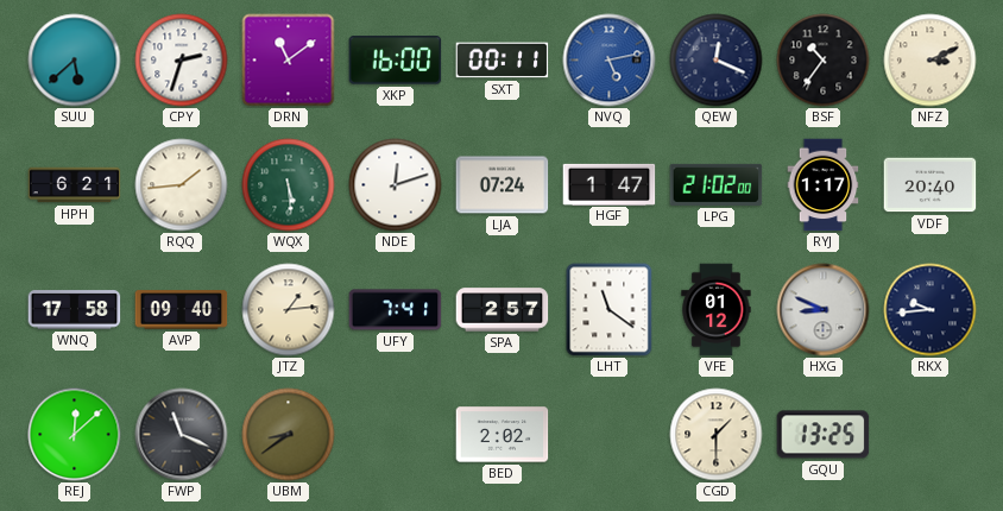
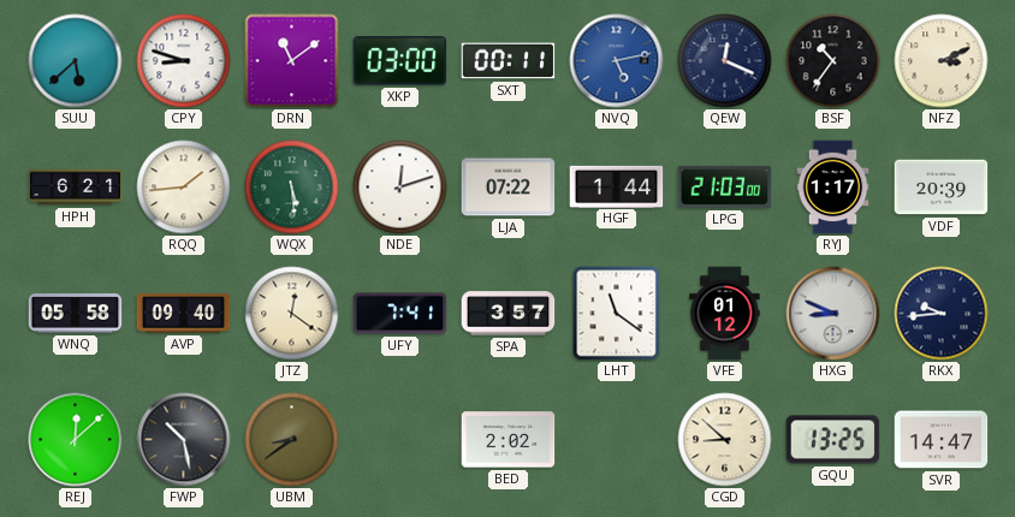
CPY: 2:33 -> 8:48 (184, 61)
XKP: 16:00 -> 03:00 (400, 61)
LJA: 07:24 -> 07:22 (509, 188)
HGF: 1:47 -> 1:44 (617, 186)
LPG: 21:02 -> 21:03 (725, 186)
VDF: 20:40 -> 20:39 (942, 188)
WNQ: 17:58 -> 05:58 (76, 314)
JTZ: 1:14 -> 12:21 (292, 314)
SPA: 2:57 -> 3:57 (509, 314)
FWP: 11:19 -> 10:28 (184, 440)
CGD: 1:30 -> 8:52 (725, 440)
SVR: none -> 14:47 (942, 440)
